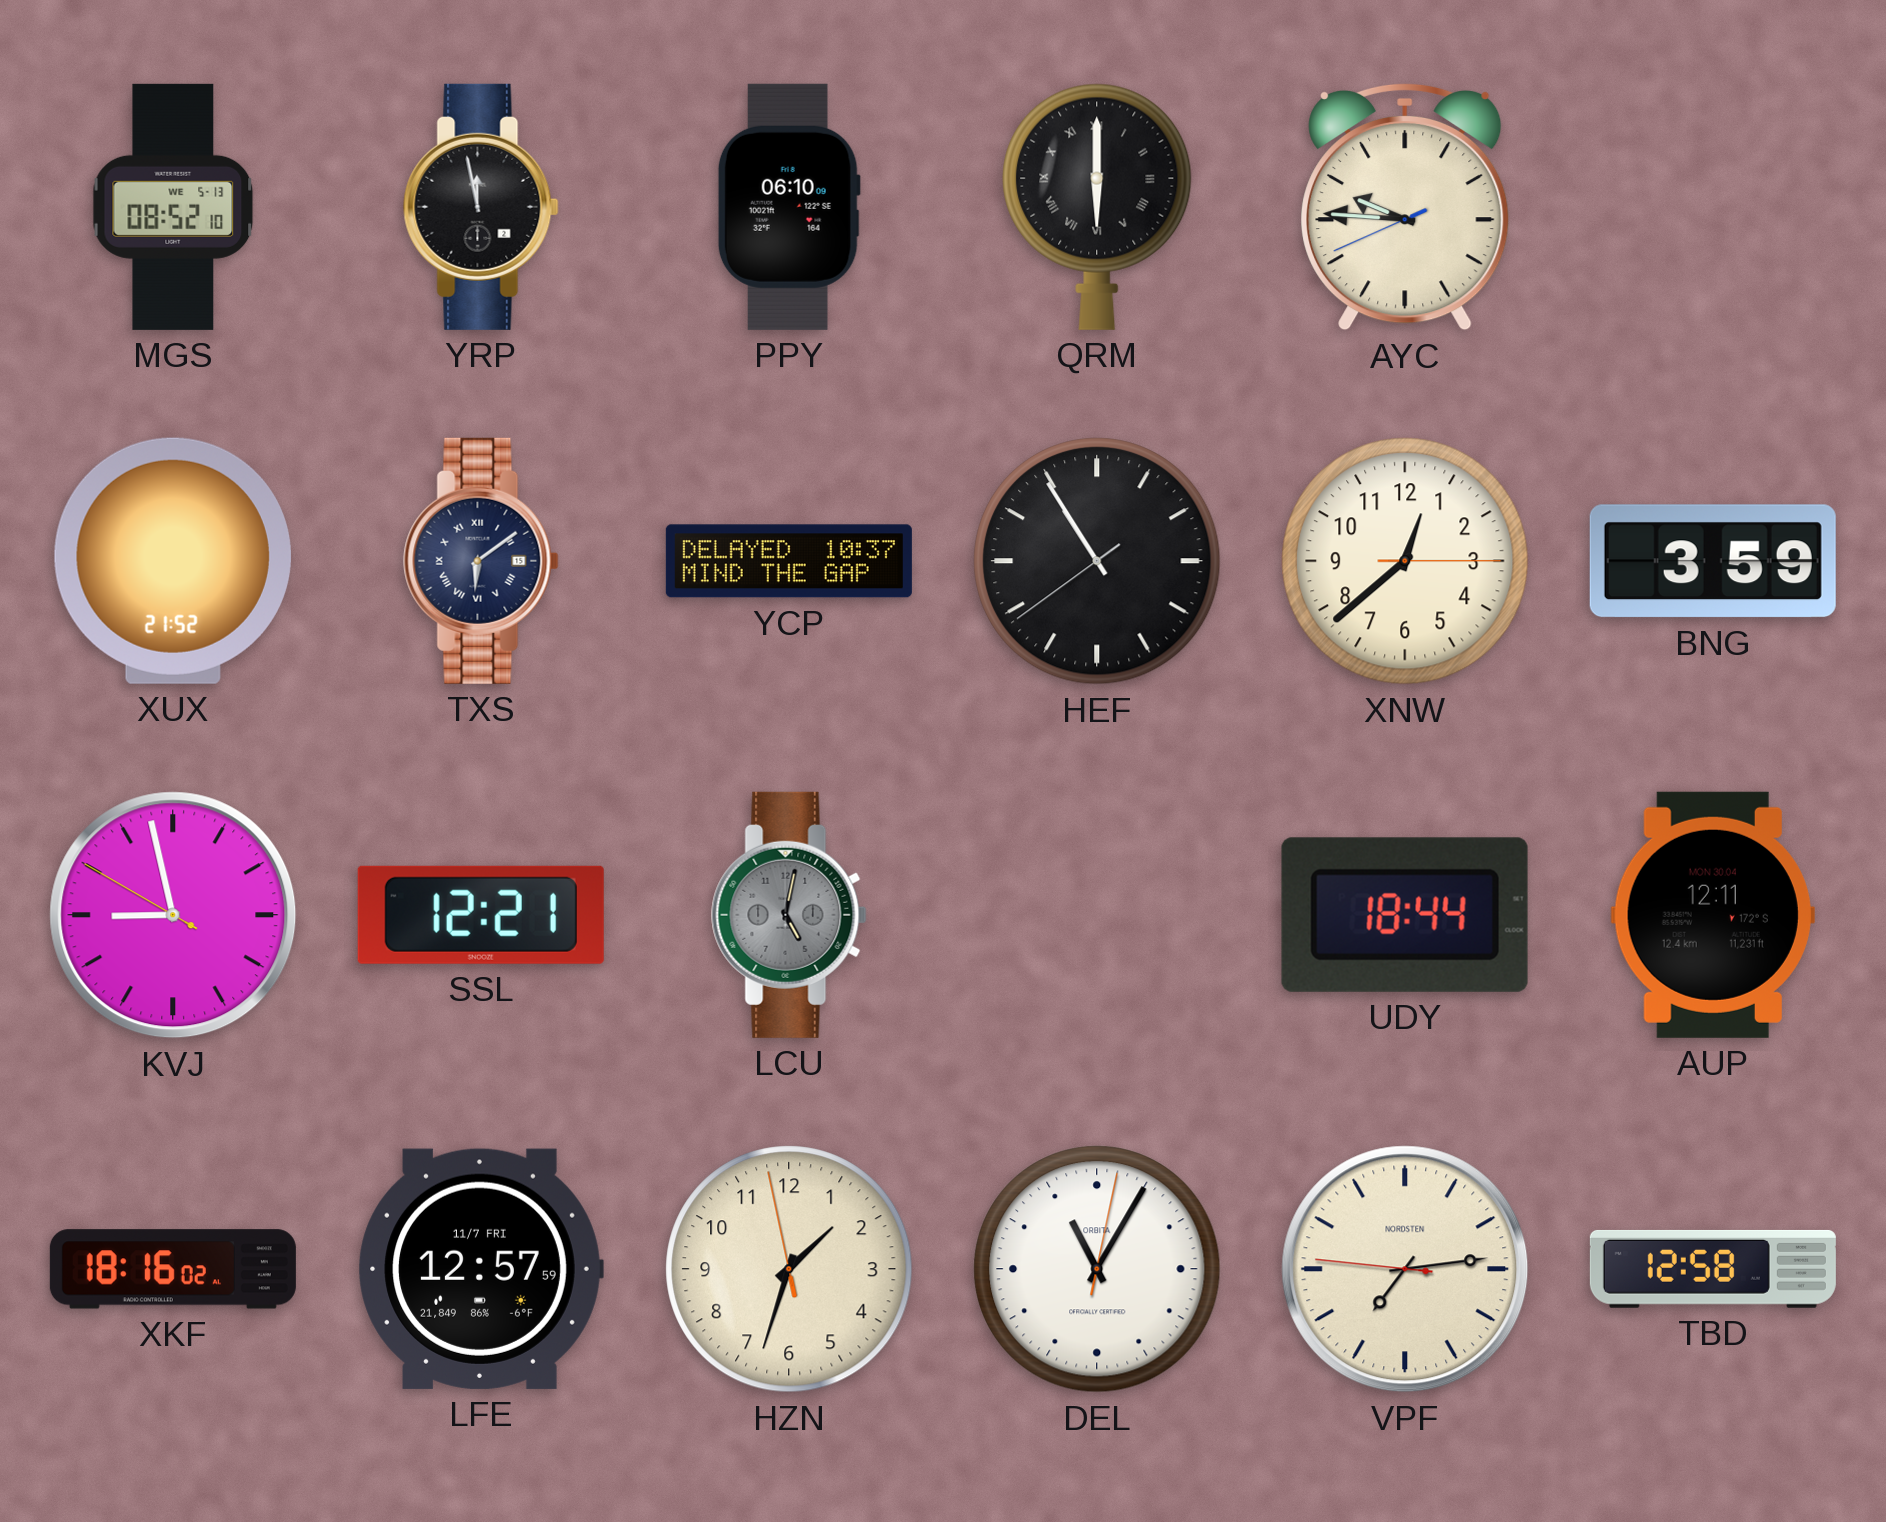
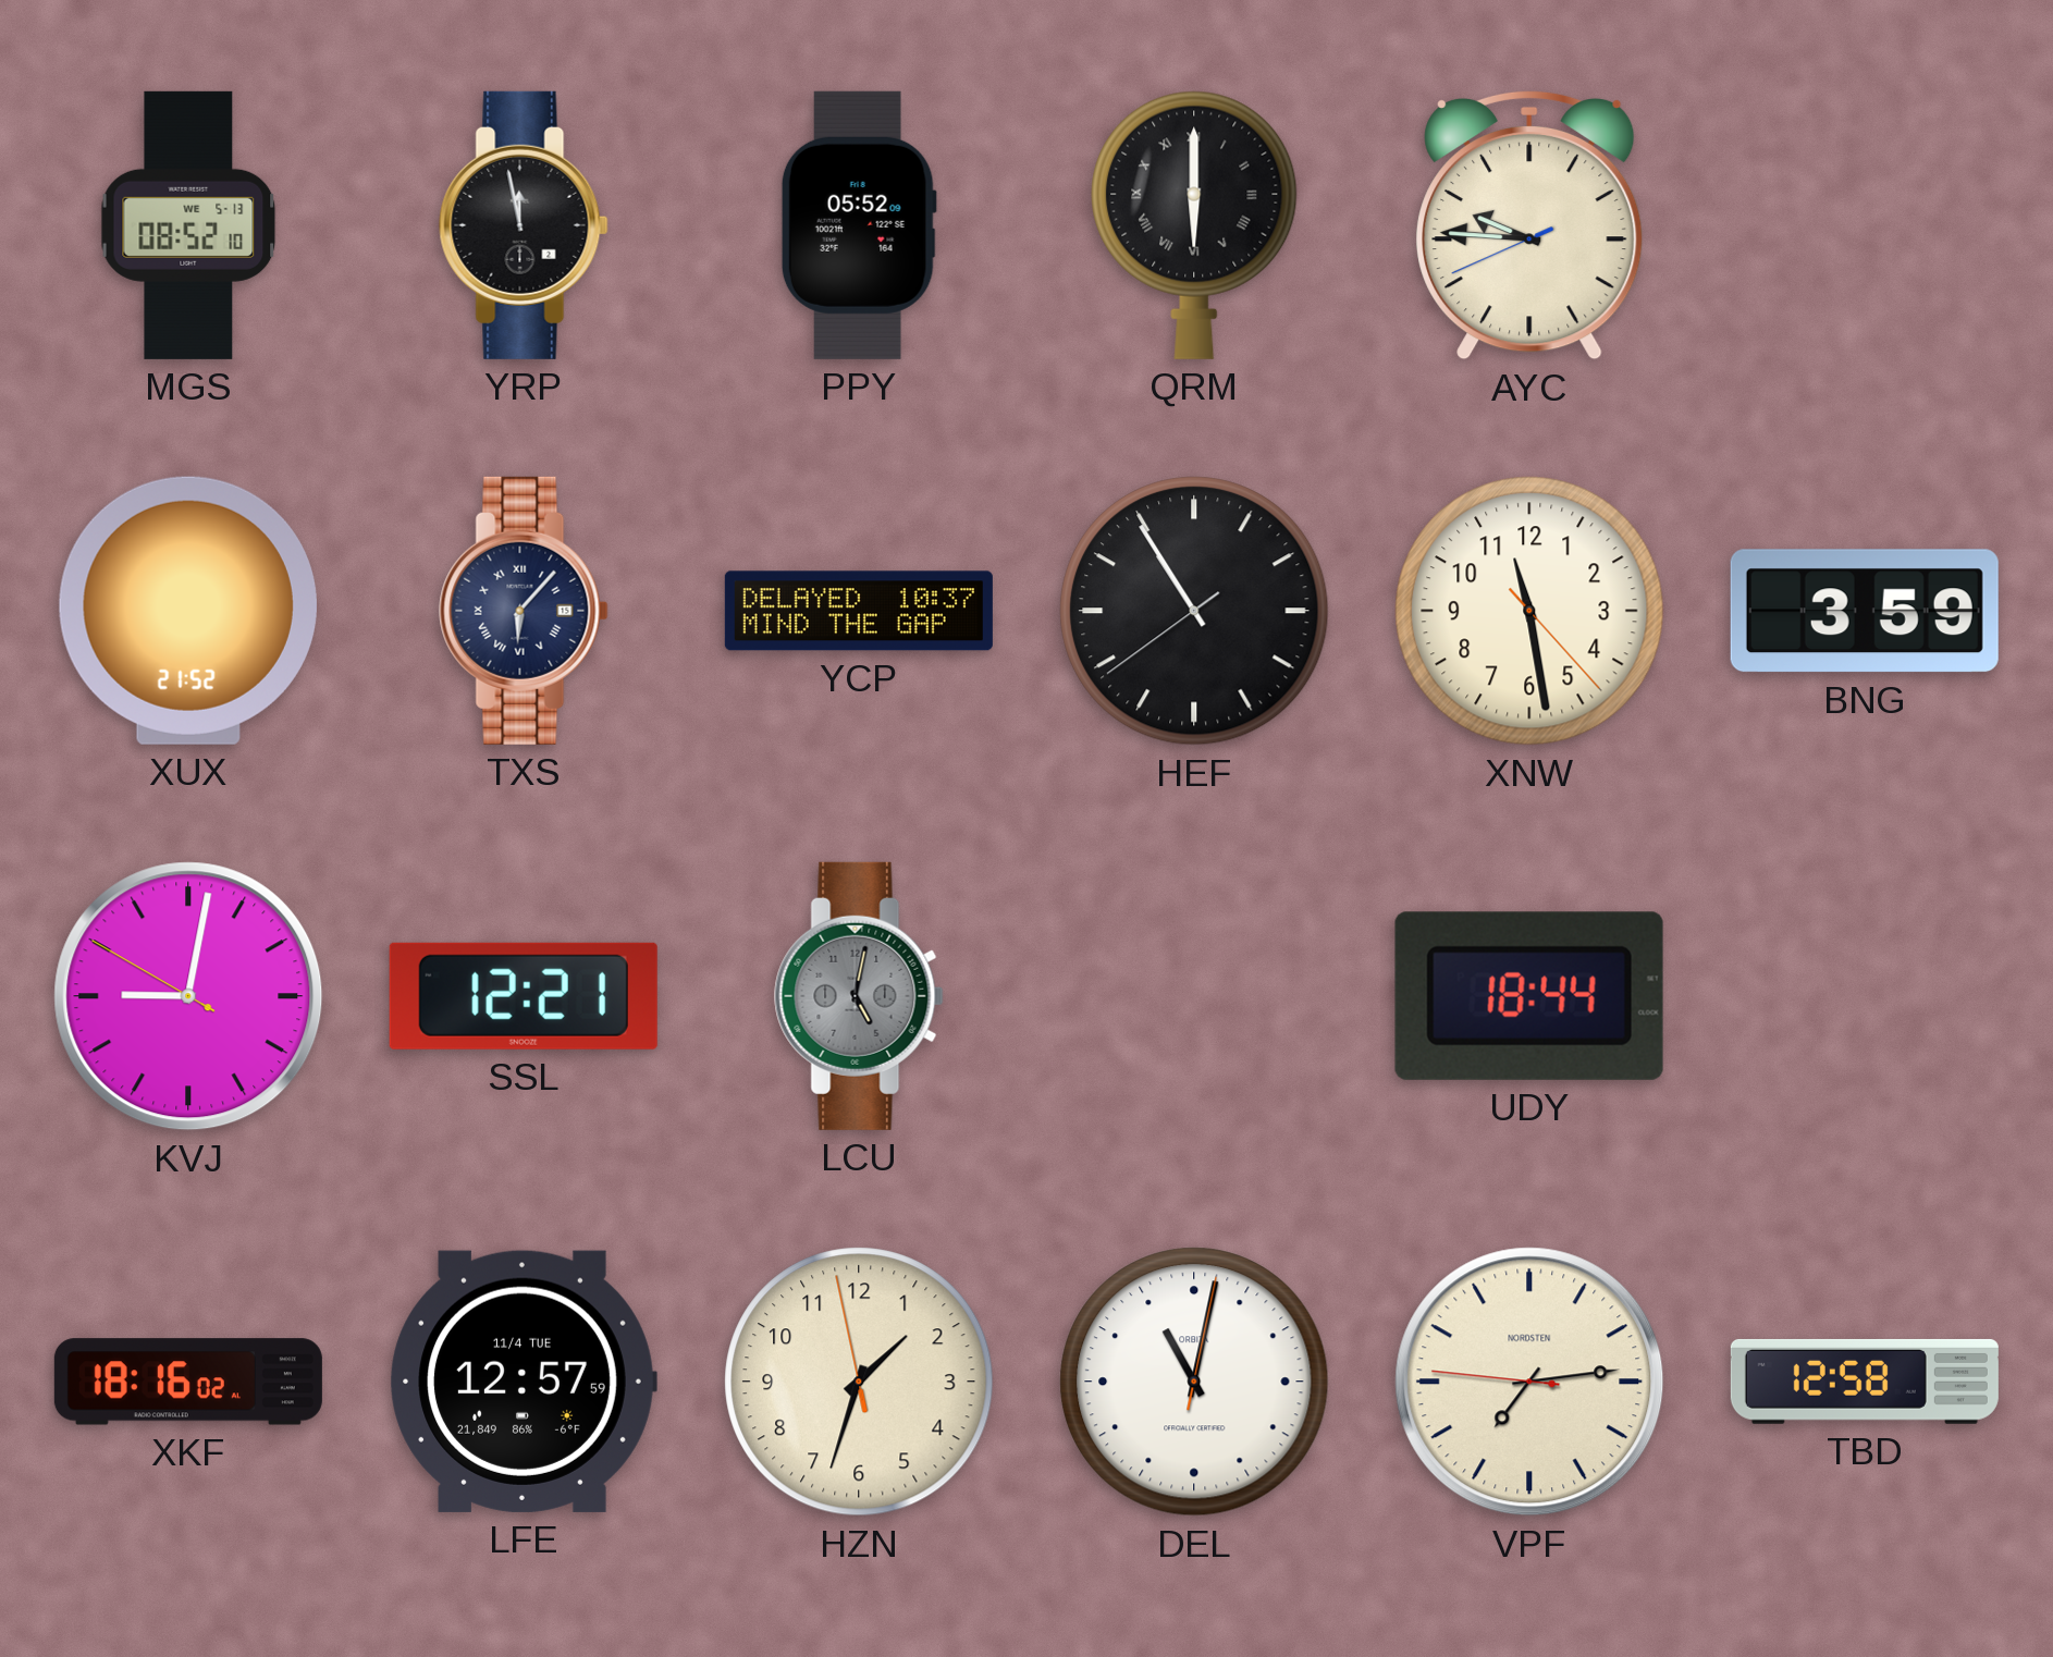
PPY: 06:10 -> 05:52 (859, 225)
TXS: 6:09 -> 6:07 (524, 611)
XNW: 12:38 -> 11:28 (1529, 611)
KVJ: 8:57 -> 9:01 (188, 996)
AUP: 12:11 -> none (1713, 915)
LFE date: 11/7 FRI -> 11/4 TUE (524, 1382)
DEL: 11:05 -> 11:02 (1194, 1382)
